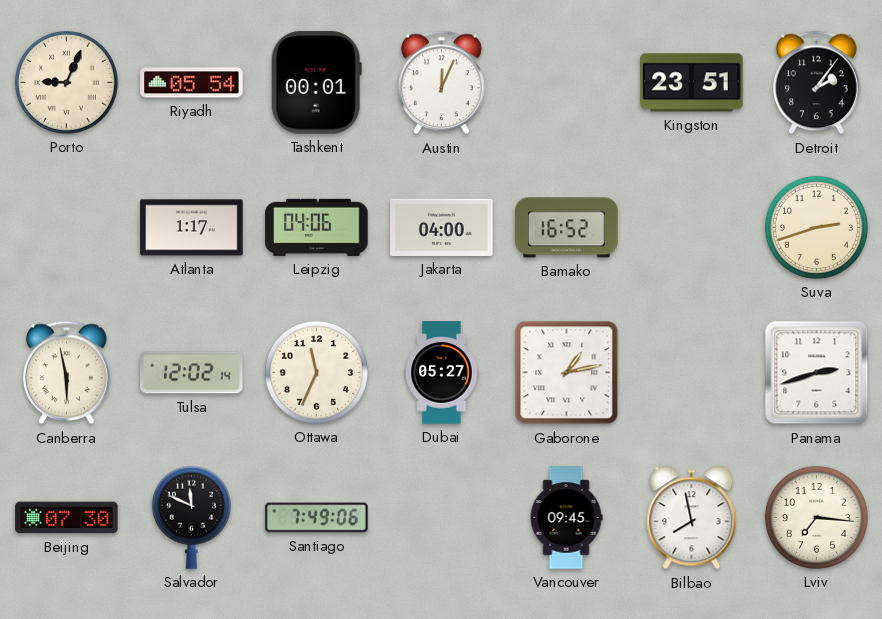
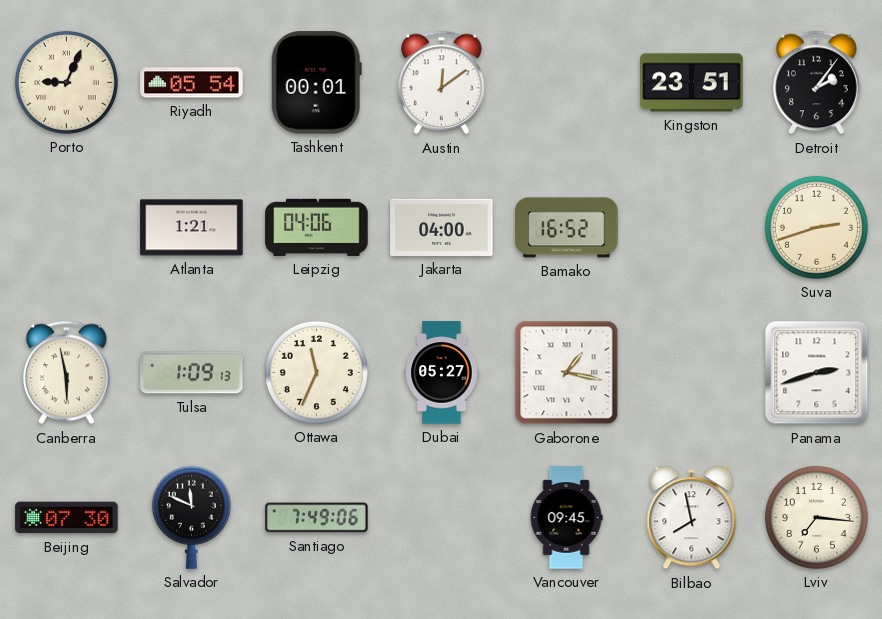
Austin: 12:04 -> 12:09 (441, 83)
Atlanta: 1:17 -> 1:21 (192, 228)
Tulsa: 12:02 -> 1:09 (192, 373)
Gaborone: 1:13 -> 1:17 (567, 373)
